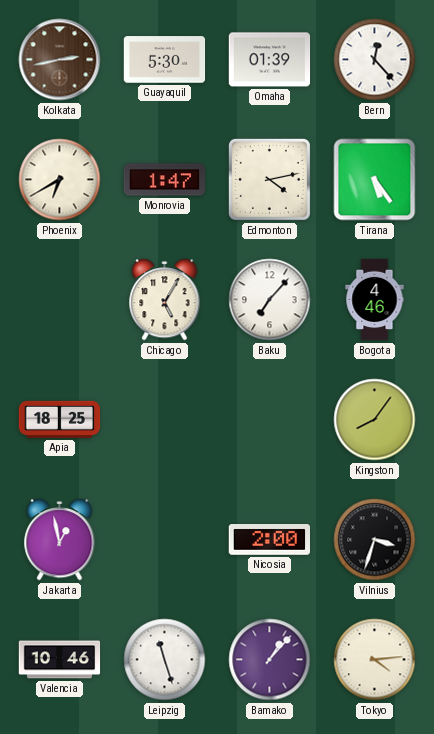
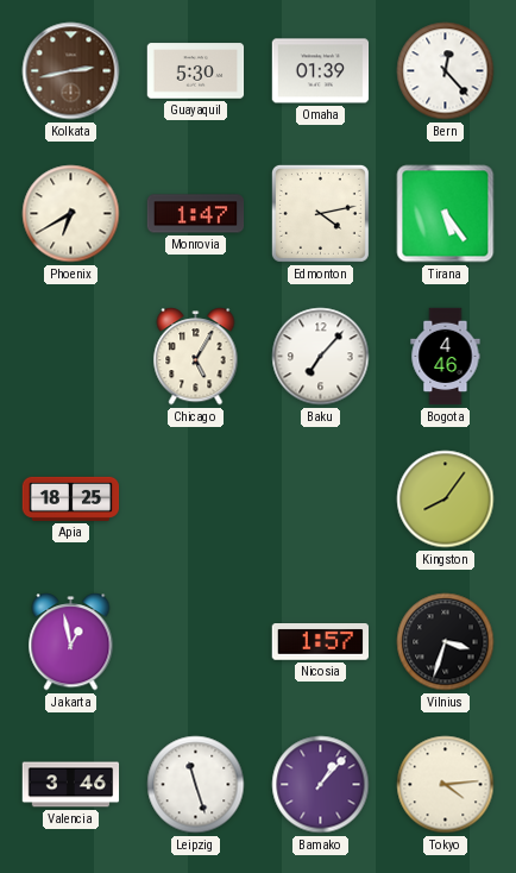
Nicosia: 2:00 -> 1:57 (321, 642)
Valencia: 10:46 -> 3:46 (71, 785)
